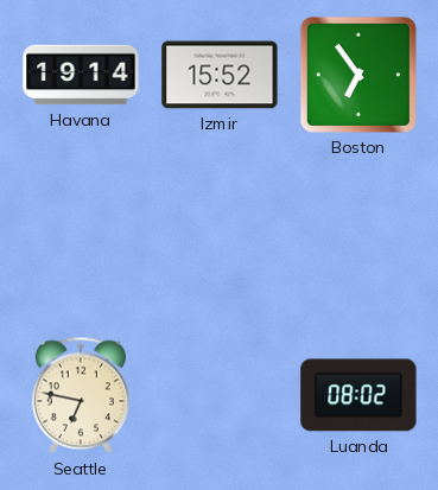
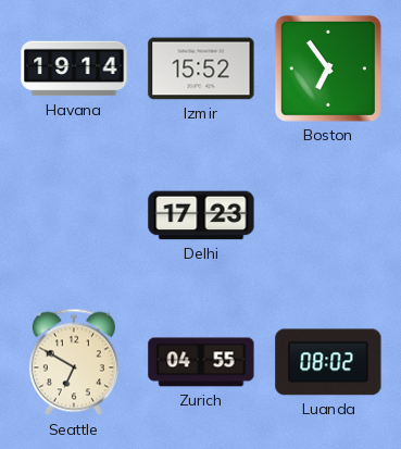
Delhi: none -> 17:23 (201, 215)
Seattle: 6:47 -> 6:50 (74, 362)
Zurich: none -> 04:55 (201, 362)
